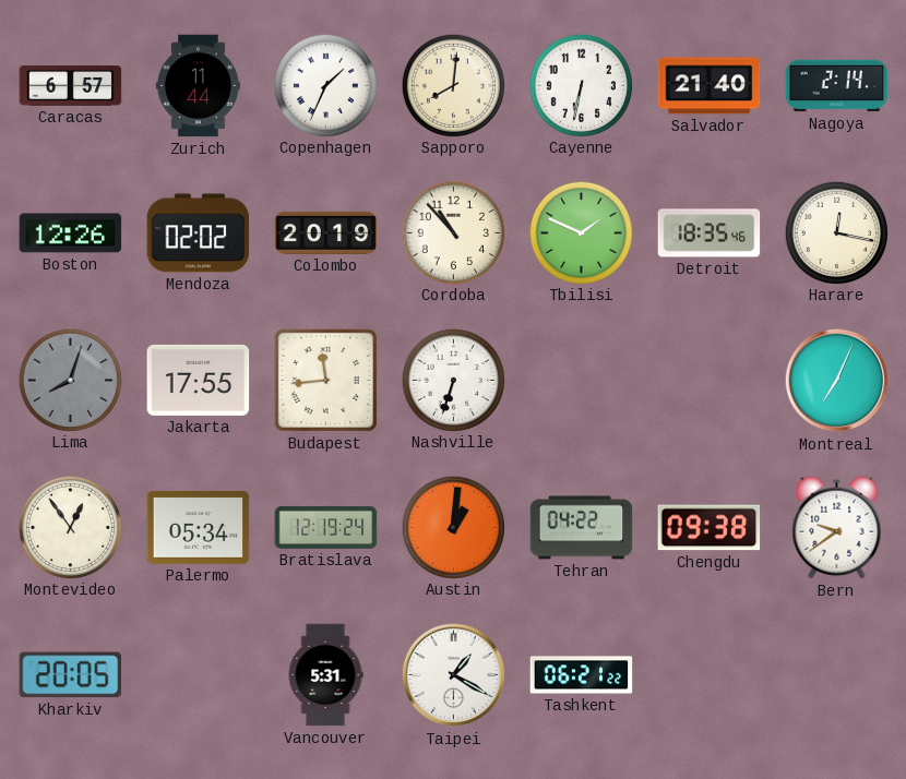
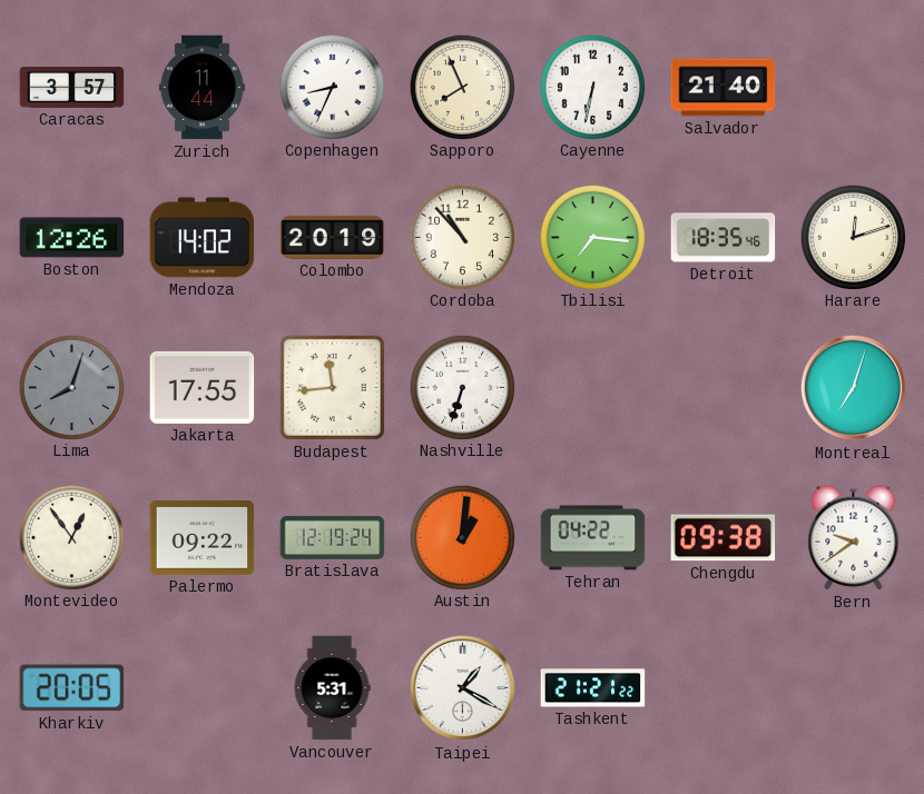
Caracas: 6:57 -> 3:57 (72, 88)
Copenhagen: 1:34 -> 8:34 (332, 87)
Sapporo: 8:01 -> 7:56 (462, 87)
Nagoya: 2:14 -> none (837, 86)
Mendoza: 02:02 -> 14:02 (203, 238)
Tbilisi: 1:49 -> 7:16 (592, 237)
Harare: 12:17 -> 12:12 (853, 237)
Montreal: 7:04 -> 7:03 (854, 388)
Palermo: 05:34 -> 09:22 (203, 538)
Tashkent: 06:21 -> 21:21 (593, 688)
